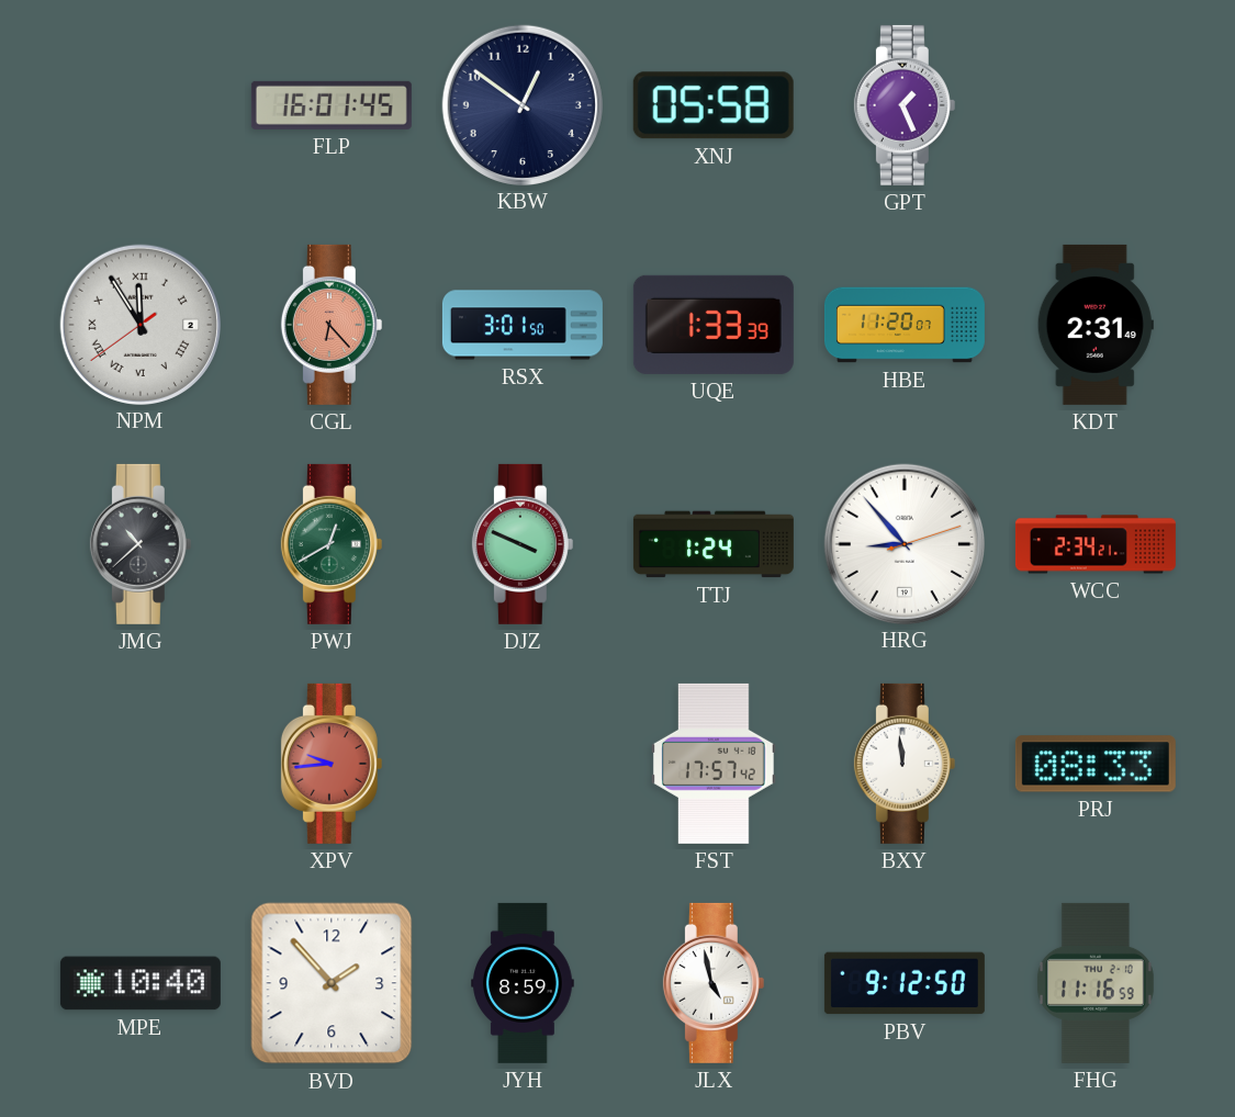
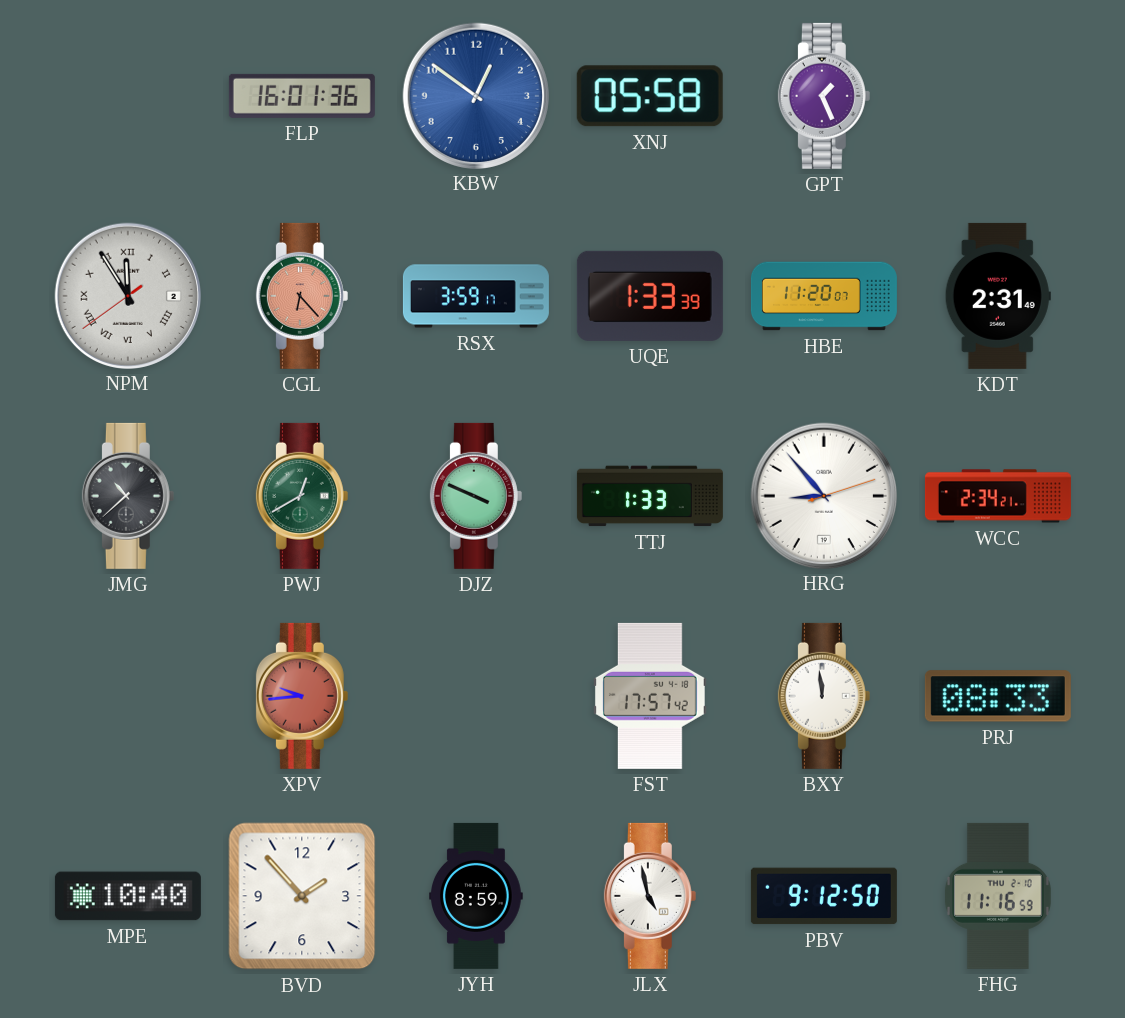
FLP: 16:01:45 -> 16:01:36 (302, 96)
KBW dial: navy -> blue (475, 95)
RSX: 3:01 -> 3:59 (476, 296)
TTJ: 1:24 -> 1:33 (650, 496)
